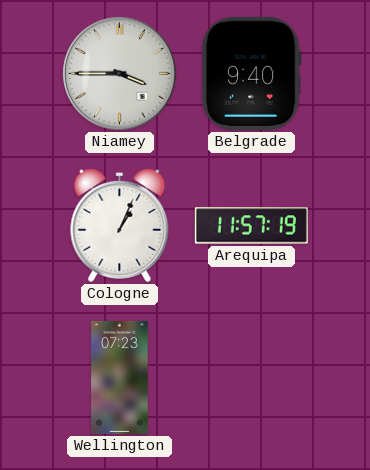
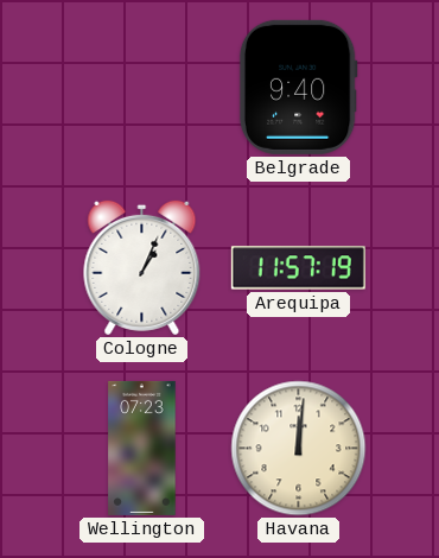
Niamey: 3:45 -> none (120, 74)
Havana: none -> 12:01 (299, 449)
